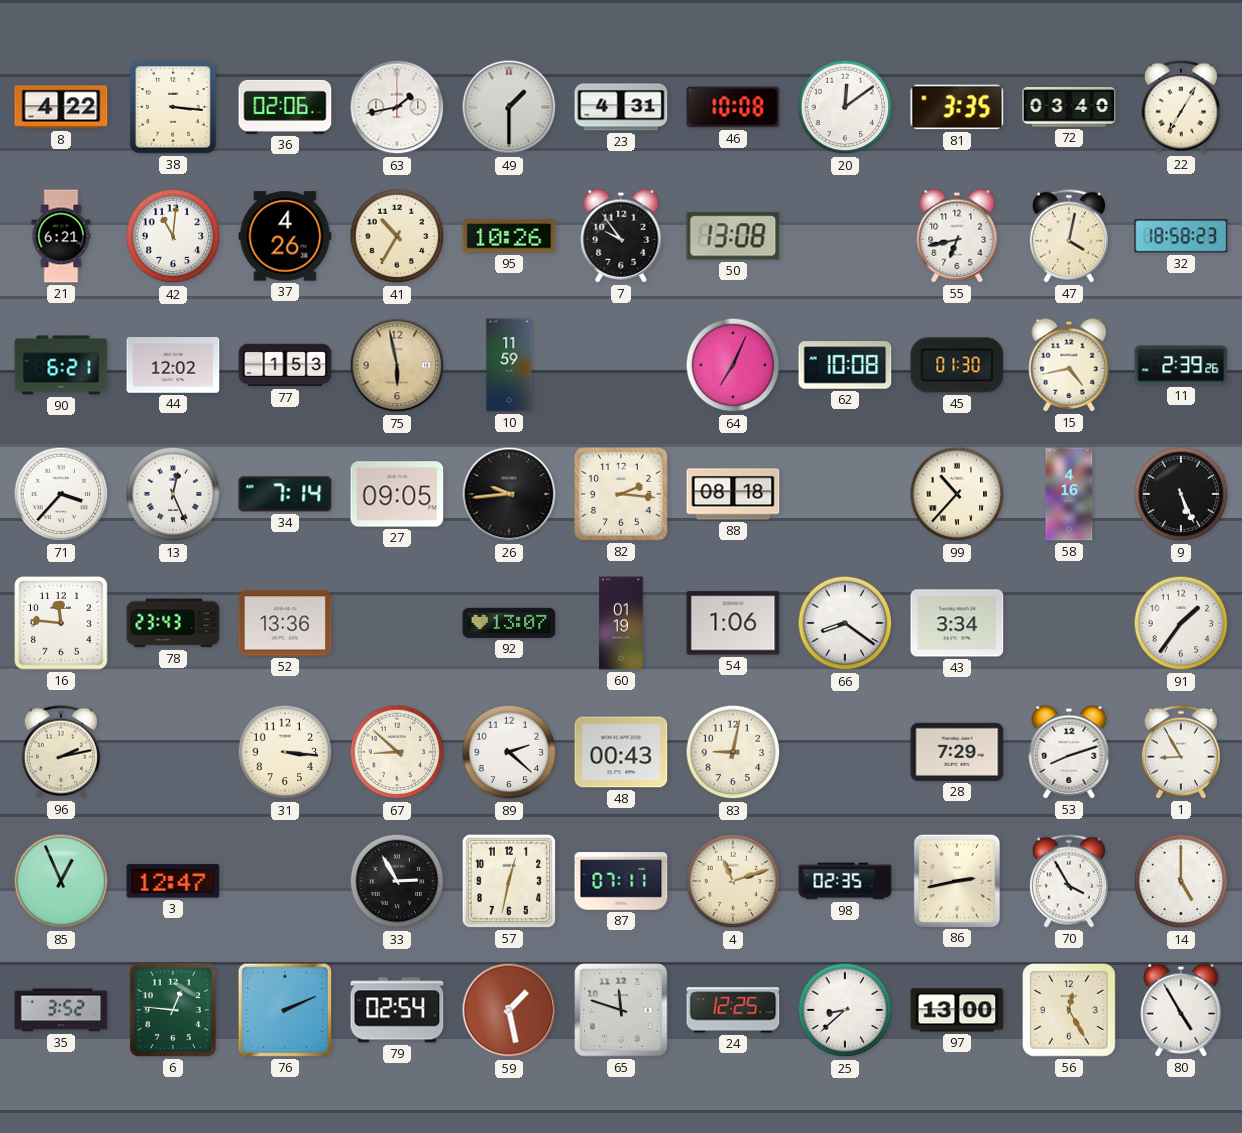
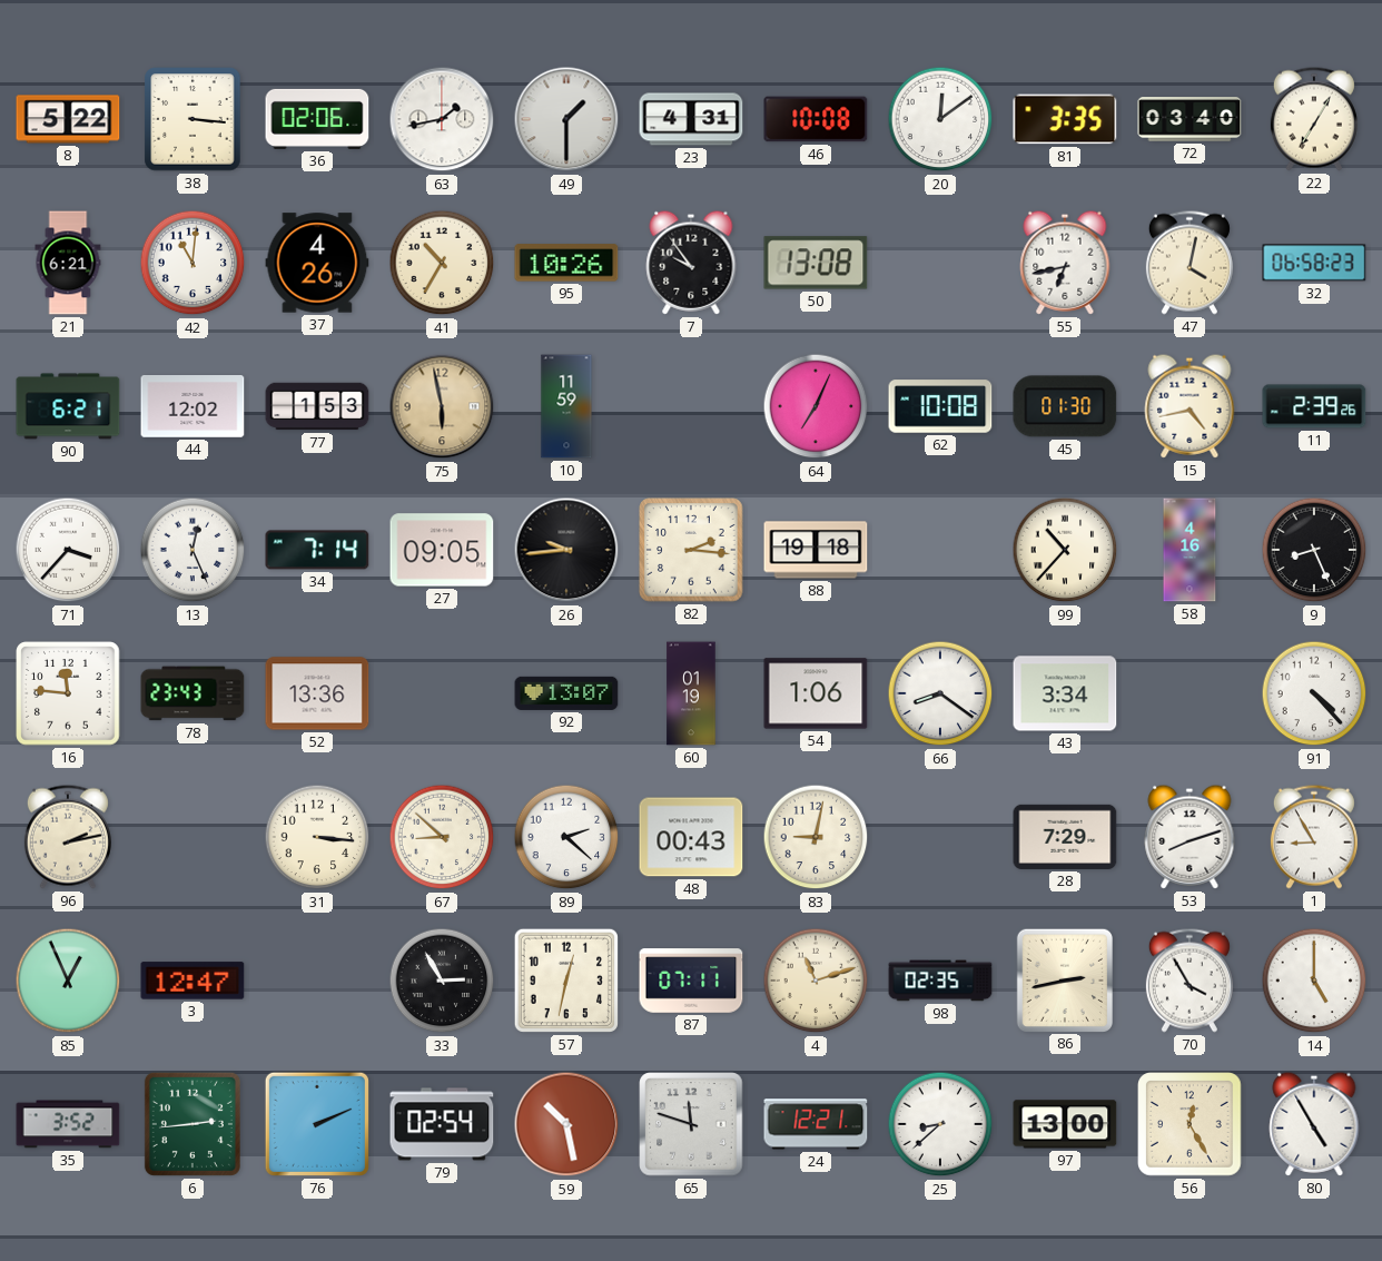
8: 4:22 -> 5:22 (68, 119)
32: 18:58 -> 06:58 (1314, 263)
88: 08:18 -> 19:18 (816, 550)
9: 5:26 -> 8:26 (1314, 550)
91: 1:36 -> 4:23 (1314, 693)
6: 12:46 -> 2:44 (193, 1124)
59: 1:28 -> 10:28 (566, 1124)
24: 12:25 -> 12:21 (816, 1124)
